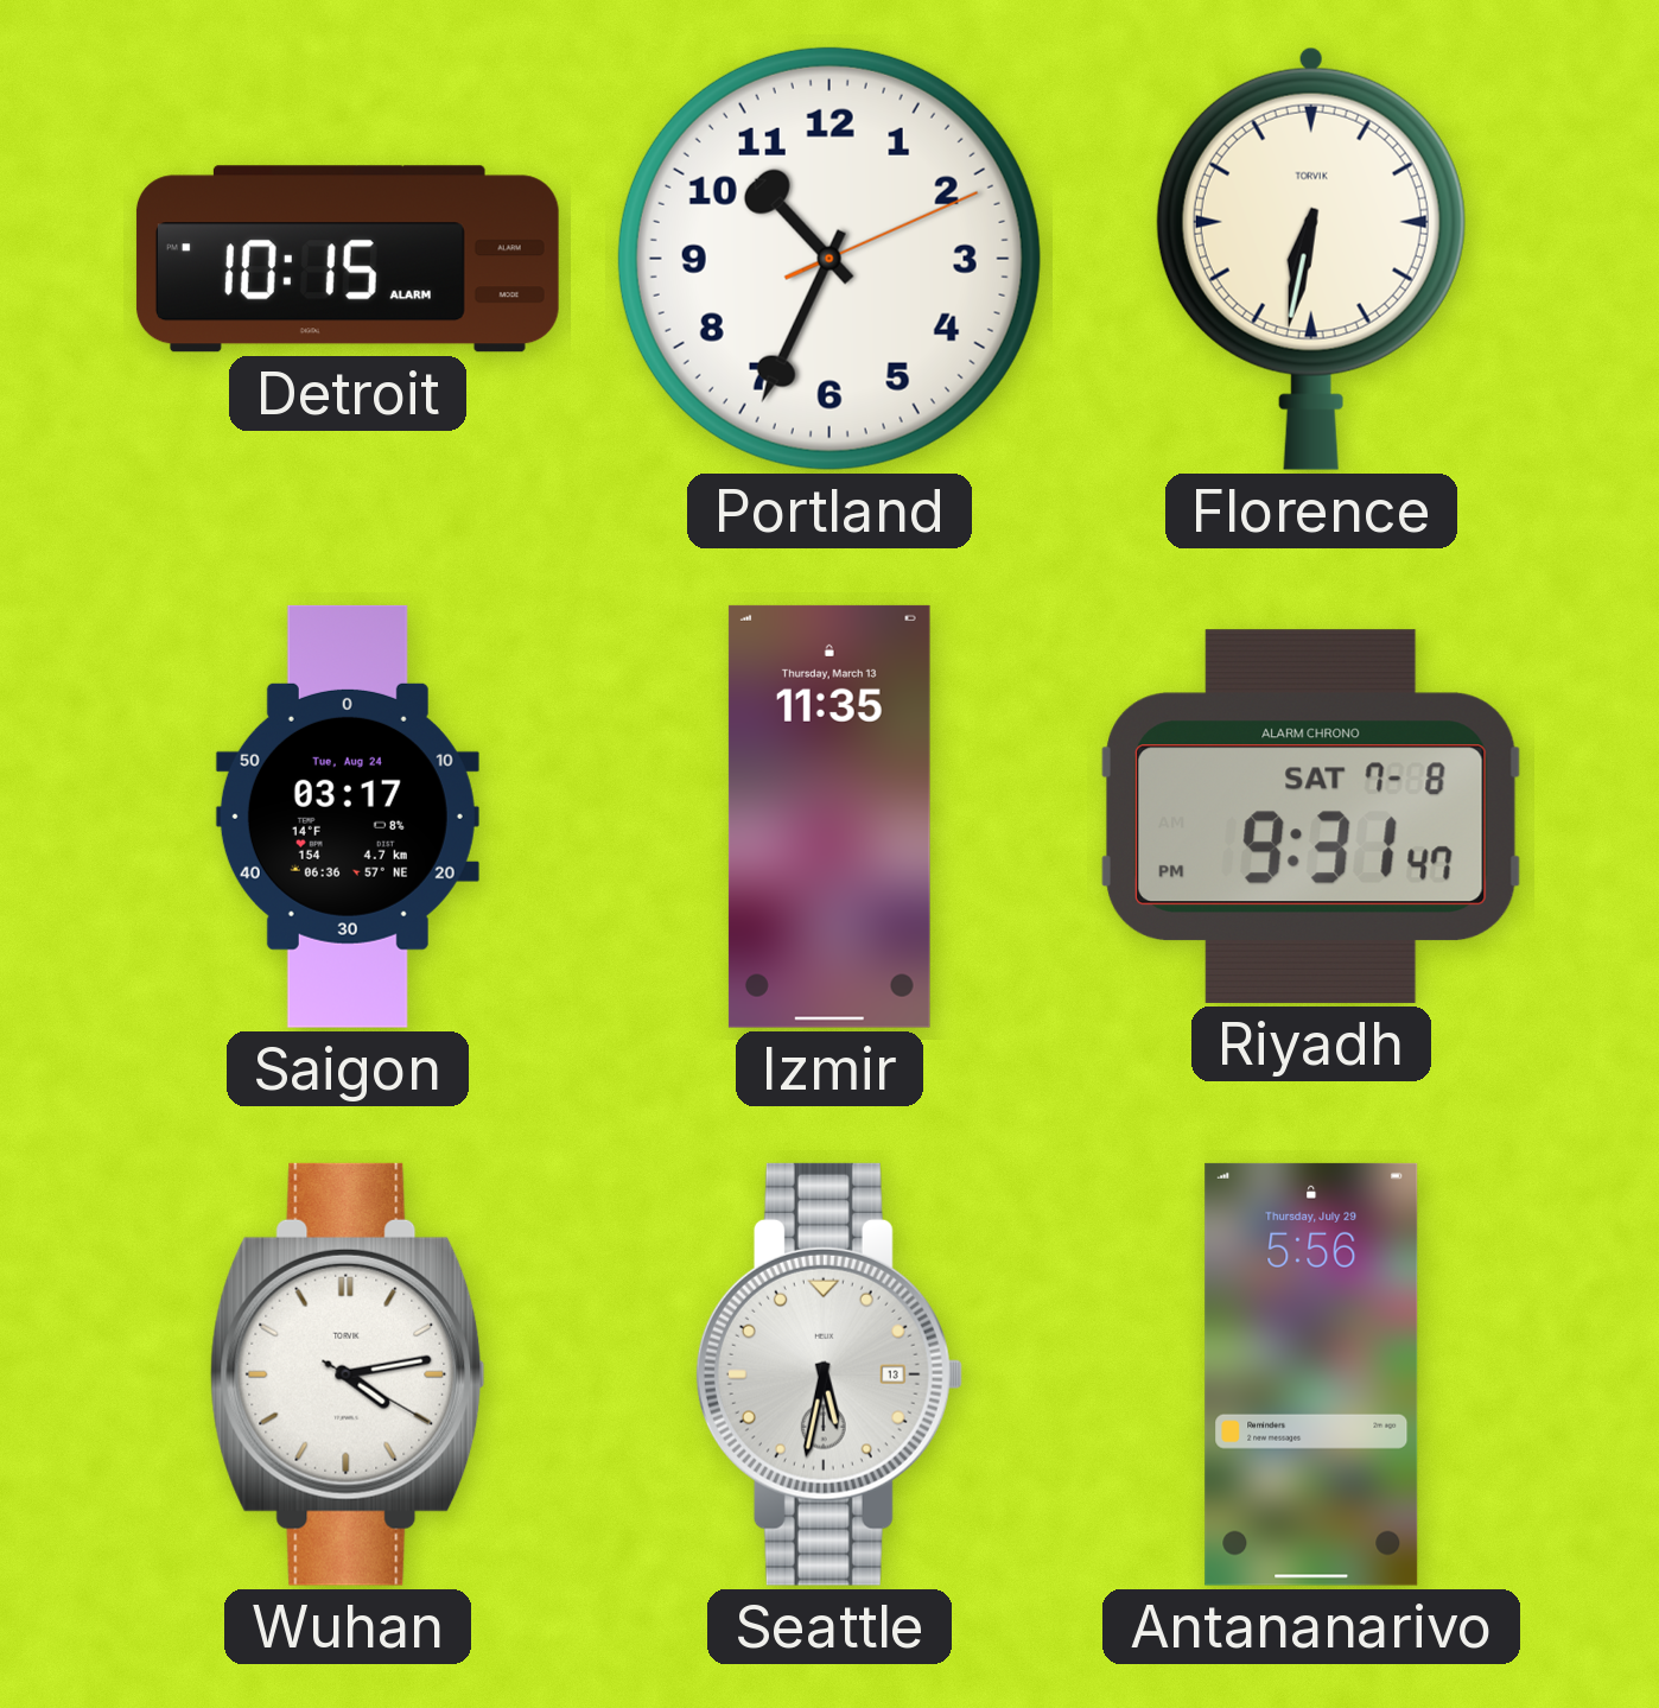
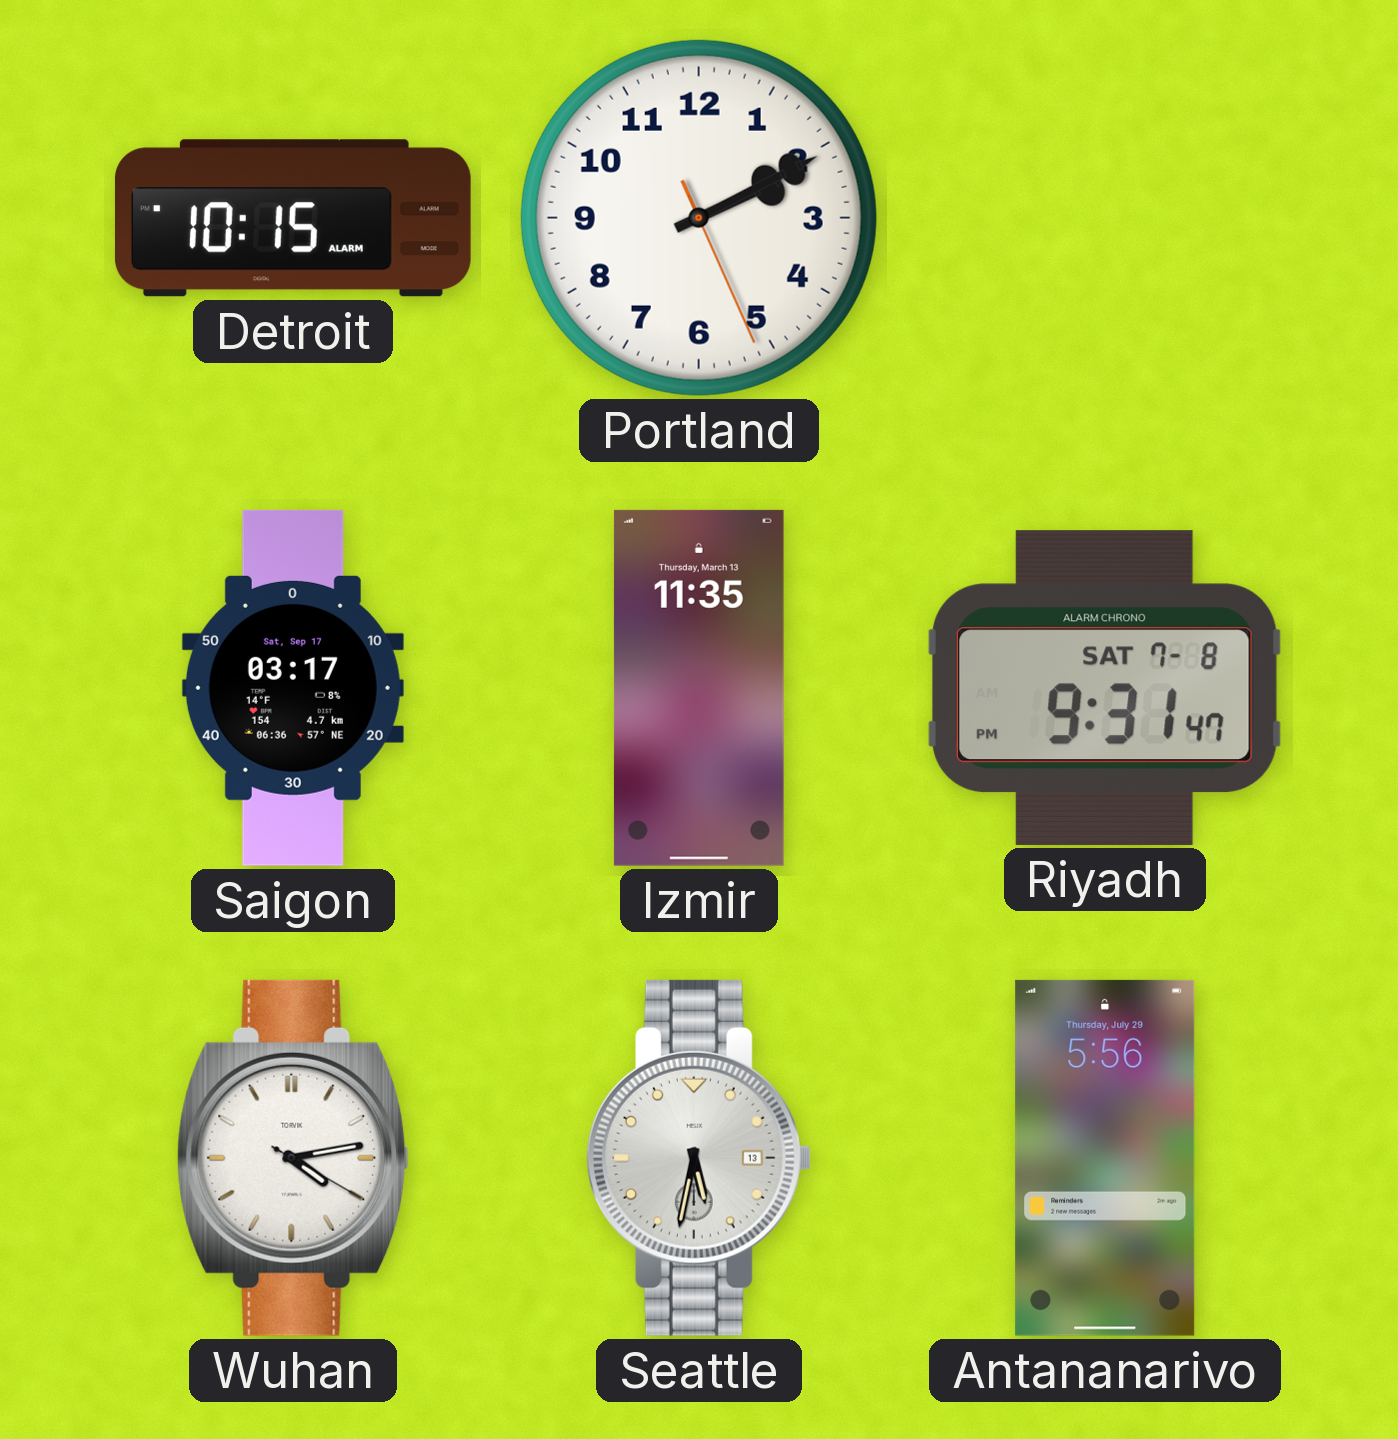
Portland: 10:34 -> 2:10 (699, 218)
Florence: 6:32 -> none (1311, 259)
Saigon date: Tue, Aug 24 -> Sat, Sep 17 (293, 688)
